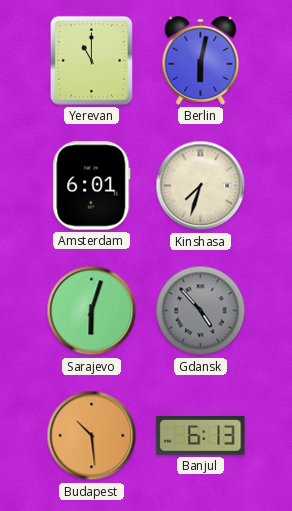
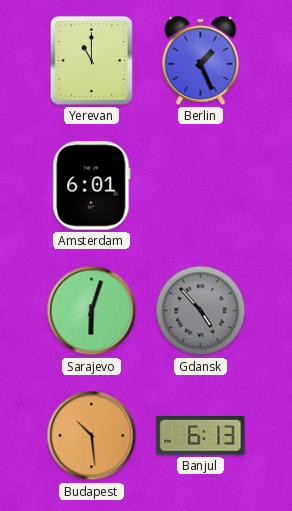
Berlin: 6:02 -> 1:26 (201, 60)
Kinshasa: 7:33 -> none (201, 186)
